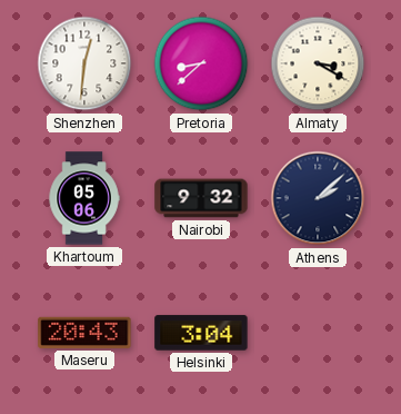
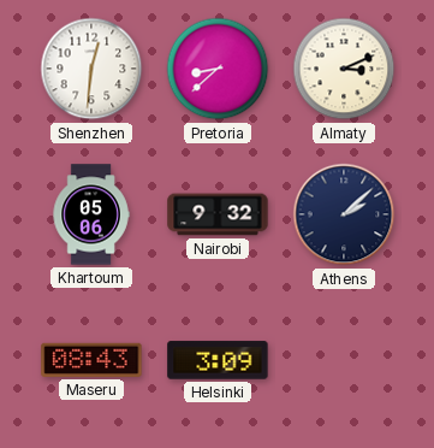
Almaty: 3:20 -> 3:11 (344, 69)
Maseru: 20:43 -> 08:43 (91, 360)
Helsinki: 3:04 -> 3:09 (218, 360)
